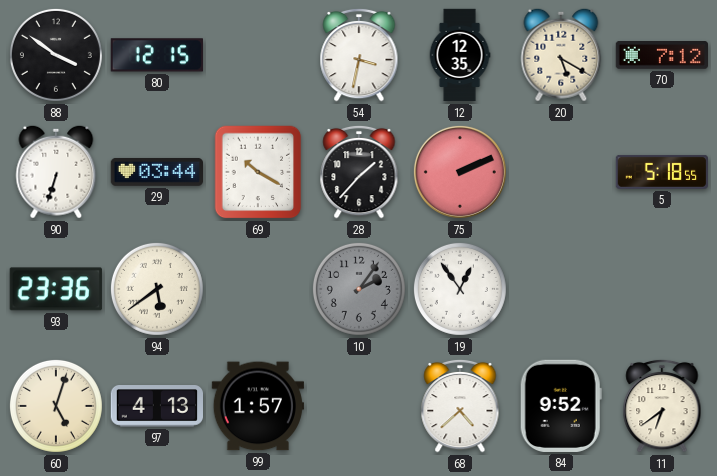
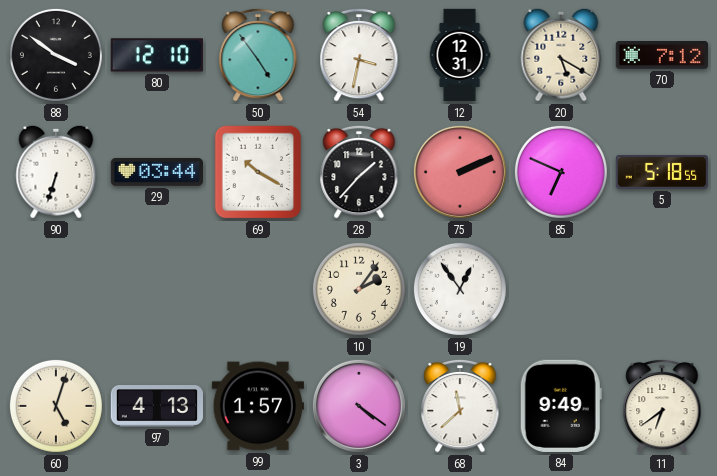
80: 12:15 -> 12:10 (157, 55)
50: none -> 4:54 (258, 55)
12: 12:35 -> 12:31 (460, 55)
85: none -> 6:49 (561, 172)
93: 23:36 -> none (56, 289)
94: 5:39 -> none (157, 289)
10 dial: grey -> cream (359, 289)
3: none -> 4:21 (359, 406)
68: 4:38 -> 11:38 (460, 406)
84: 9:52 -> 9:49 (561, 406)
